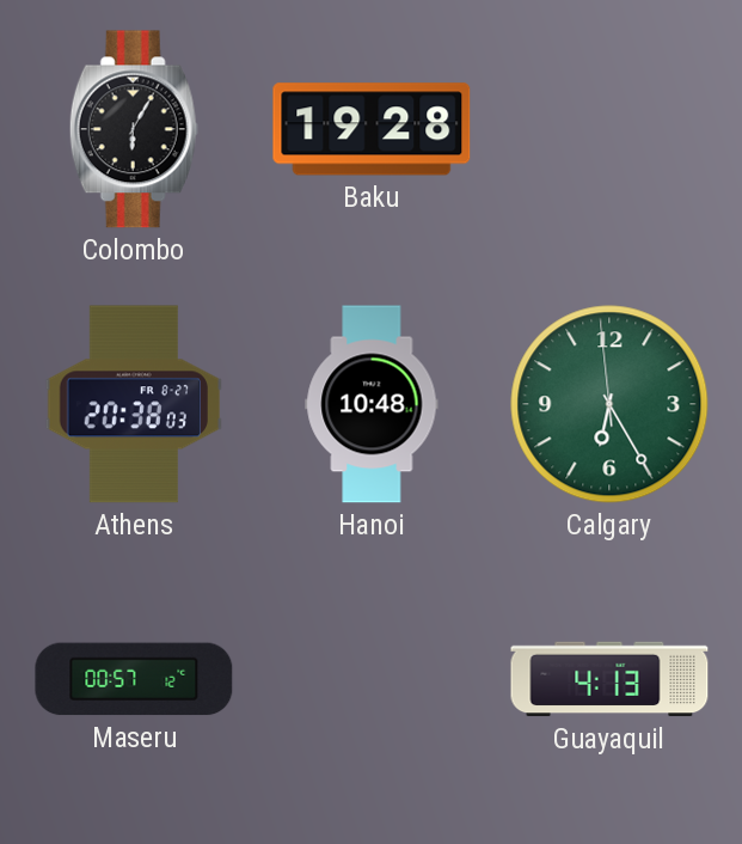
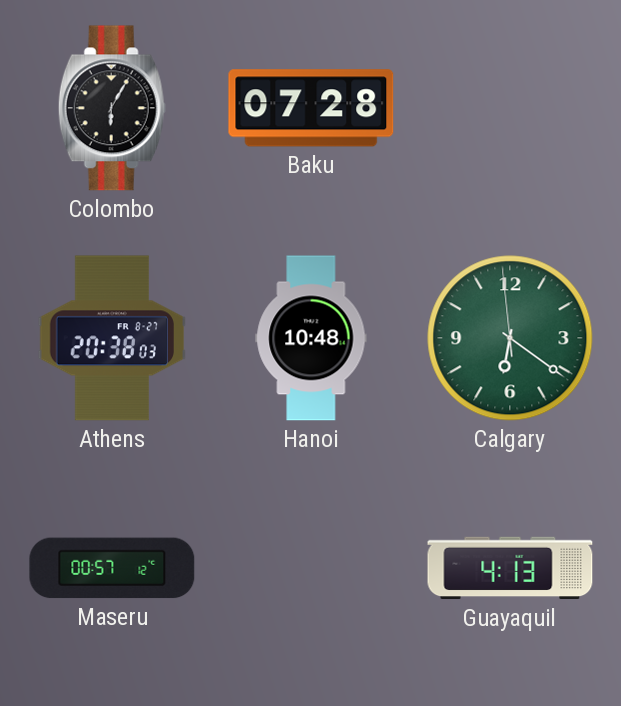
Baku: 19:28 -> 07:28 (311, 108)
Calgary: 6:24 -> 6:20 (510, 338)
